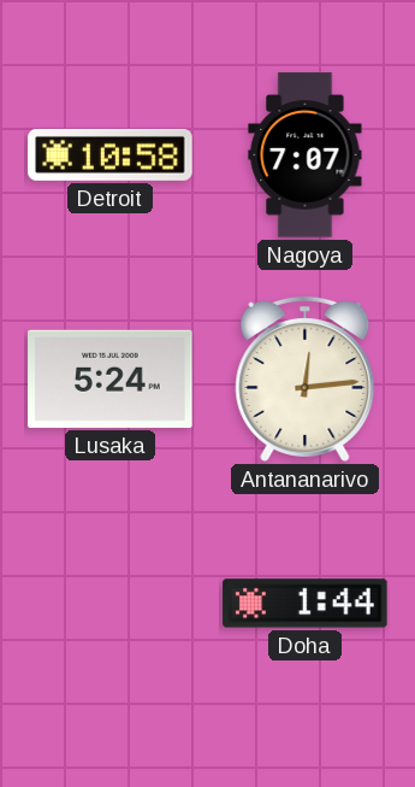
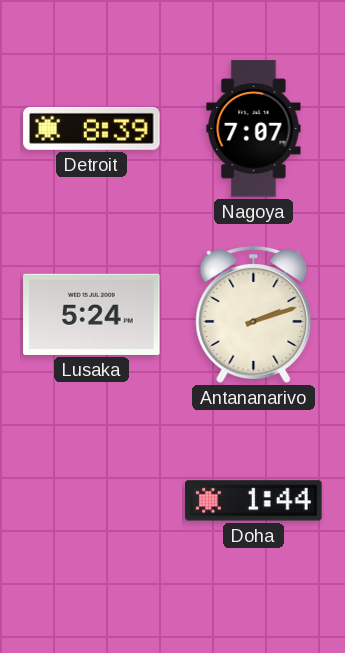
Detroit: 10:58 -> 8:39 (92, 128)
Antananarivo: 12:14 -> 2:12 (254, 314)
